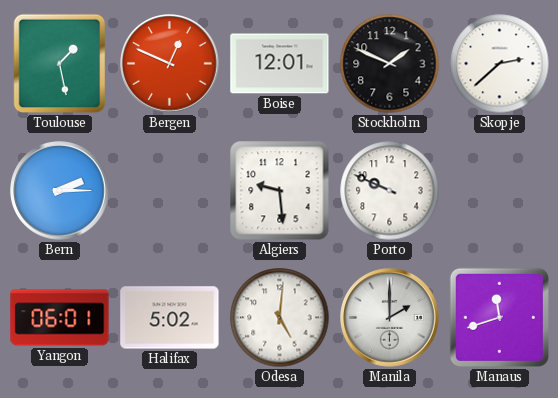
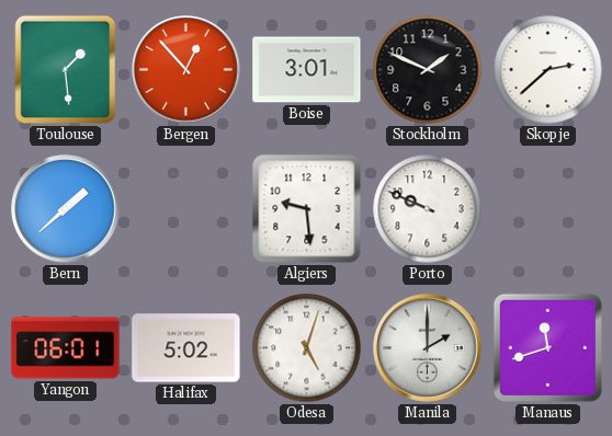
Toulouse: 1:28 -> 1:29 (66, 70)
Bergen: 12:49 -> 12:53 (186, 70)
Boise: 12:01 -> 3:01 (307, 70)
Bern: 2:15 -> 1:38 (66, 209)
Odesa: 5:01 -> 5:03 (307, 348)
